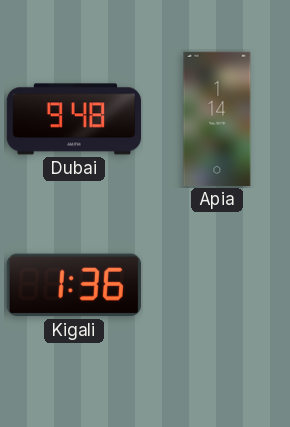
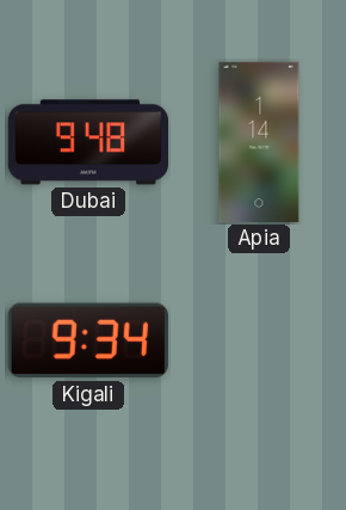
Kigali: 1:36 -> 9:34 (88, 340)
